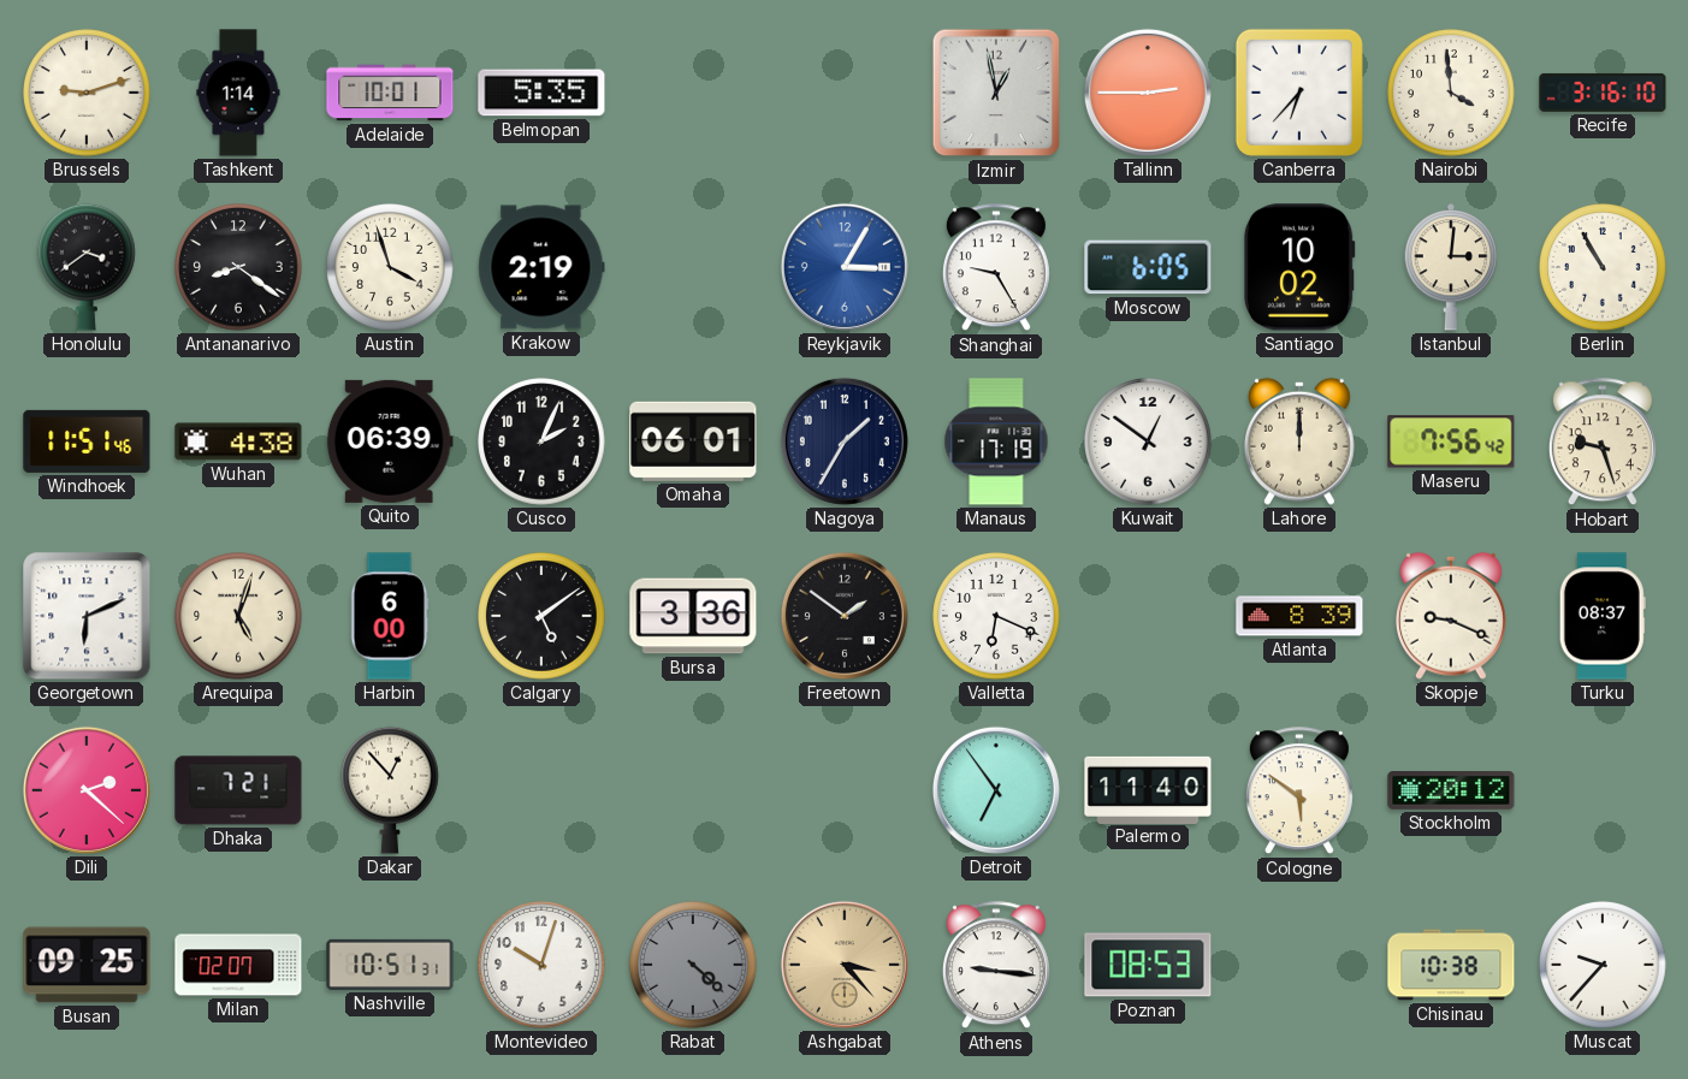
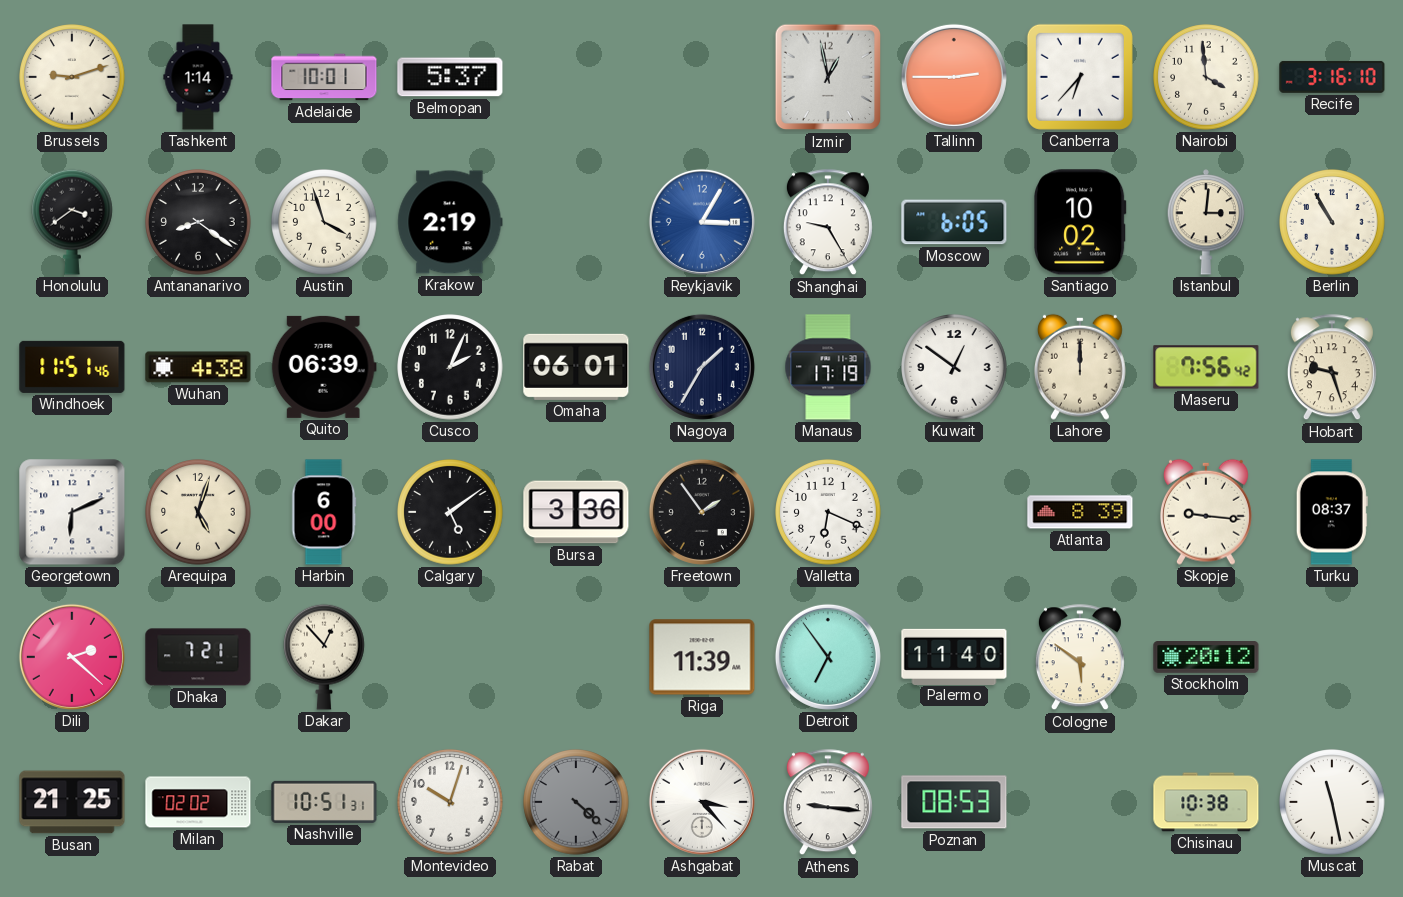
Belmopan: 5:35 -> 5:37 (450, 77)
Freetown: 1:51 -> 1:54 (702, 512)
Skopje: 9:19 -> 9:16 (1206, 512)
Riga: none -> 11:39 (702, 657)
Busan: 09:25 -> 21:25 (72, 802)
Milan: 02:07 -> 02:02 (198, 802)
Ashgabat dial: champagne -> white (702, 802)
Muscat: 9:37 -> 11:28 (1332, 802)
